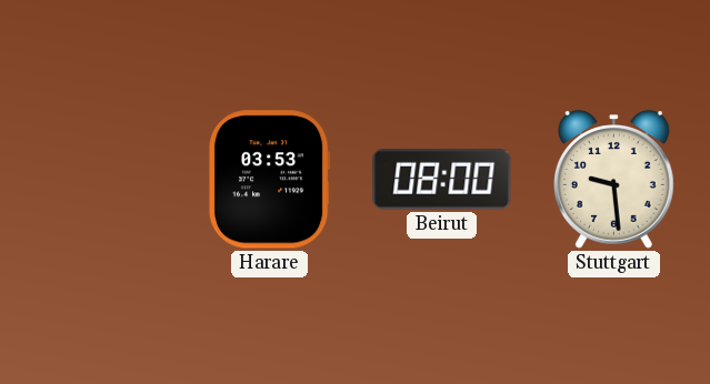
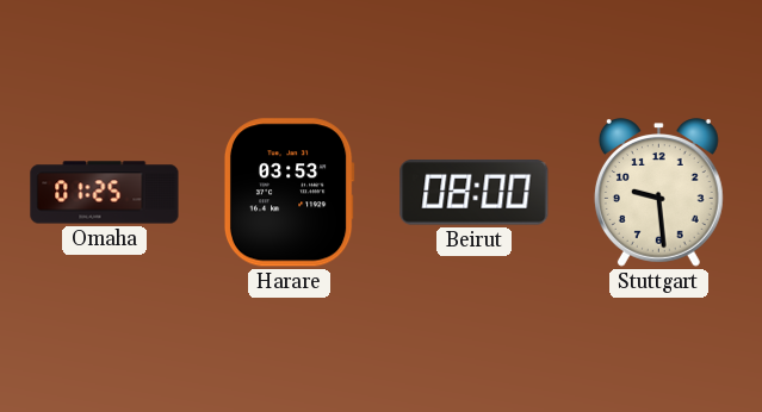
Omaha: none -> 01:25 (105, 193)
